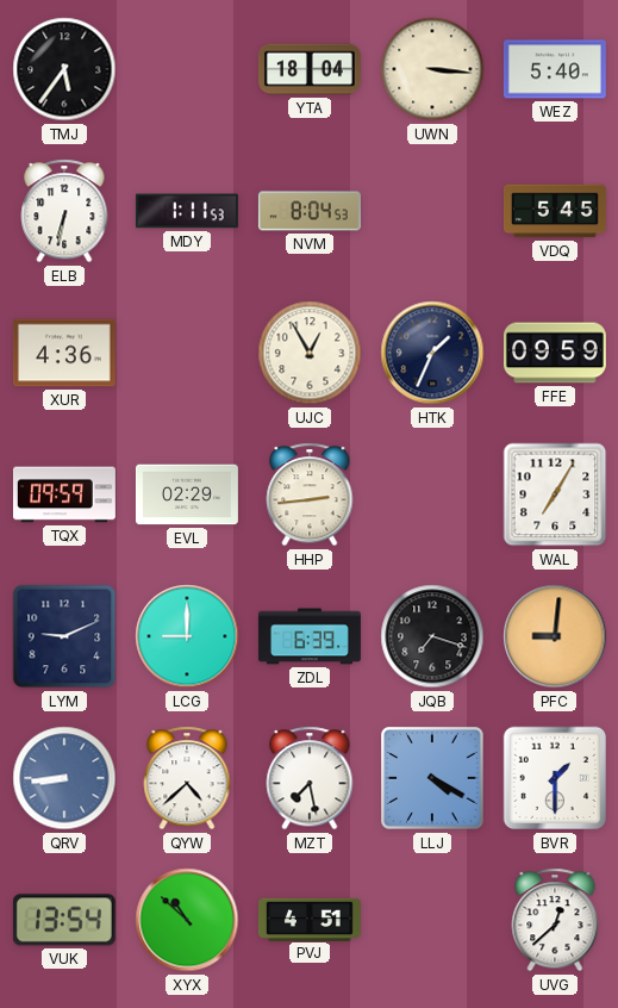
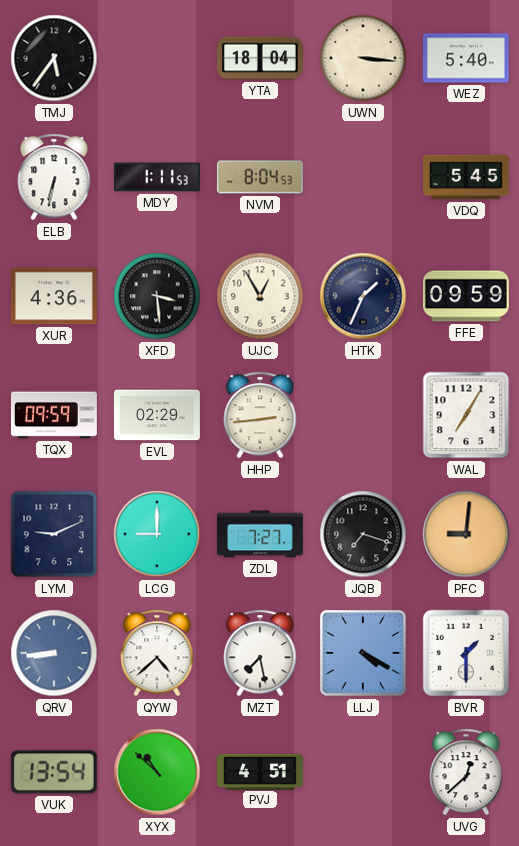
XFD: none -> 3:29 (157, 296)
ZDL: 6:39 -> 7:27 (260, 534)
